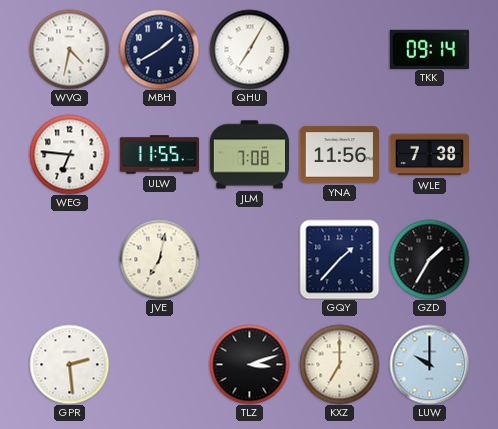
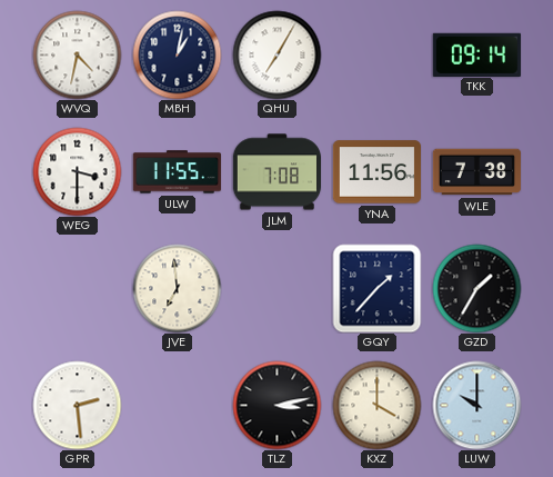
MBH: 1:40 -> 1:02 (177, 54)
WEG: 6:46 -> 3:30 (77, 171)
JVE: 7:02 -> 6:59 (177, 288)
TLZ: 3:12 -> 3:13 (276, 405)
KXZ: 7:00 -> 4:00 (376, 405)
